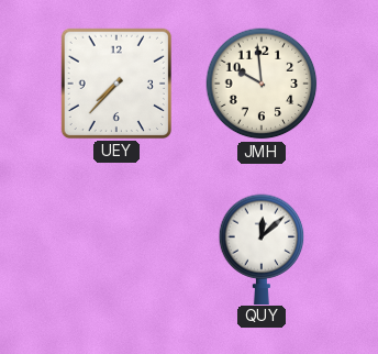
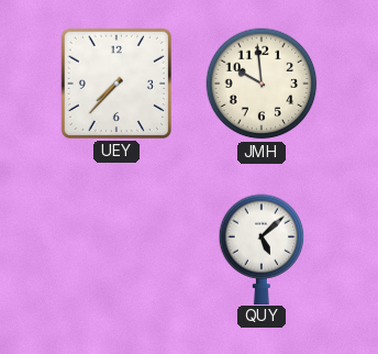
QUY: 12:08 -> 5:08 (262, 248)
